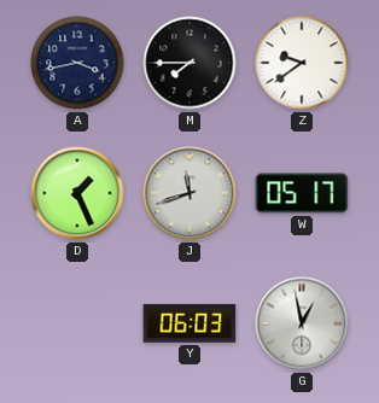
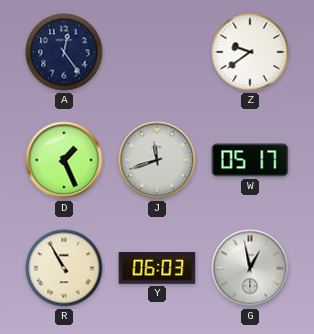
A: 3:43 -> 12:24 (64, 52)
M: 7:45 -> none (189, 63)
R: none -> 10:55 (64, 268)
